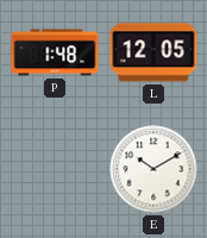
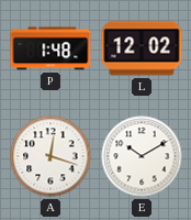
L: 12:05 -> 12:02 (142, 48)
A: none -> 12:18 (50, 156)
